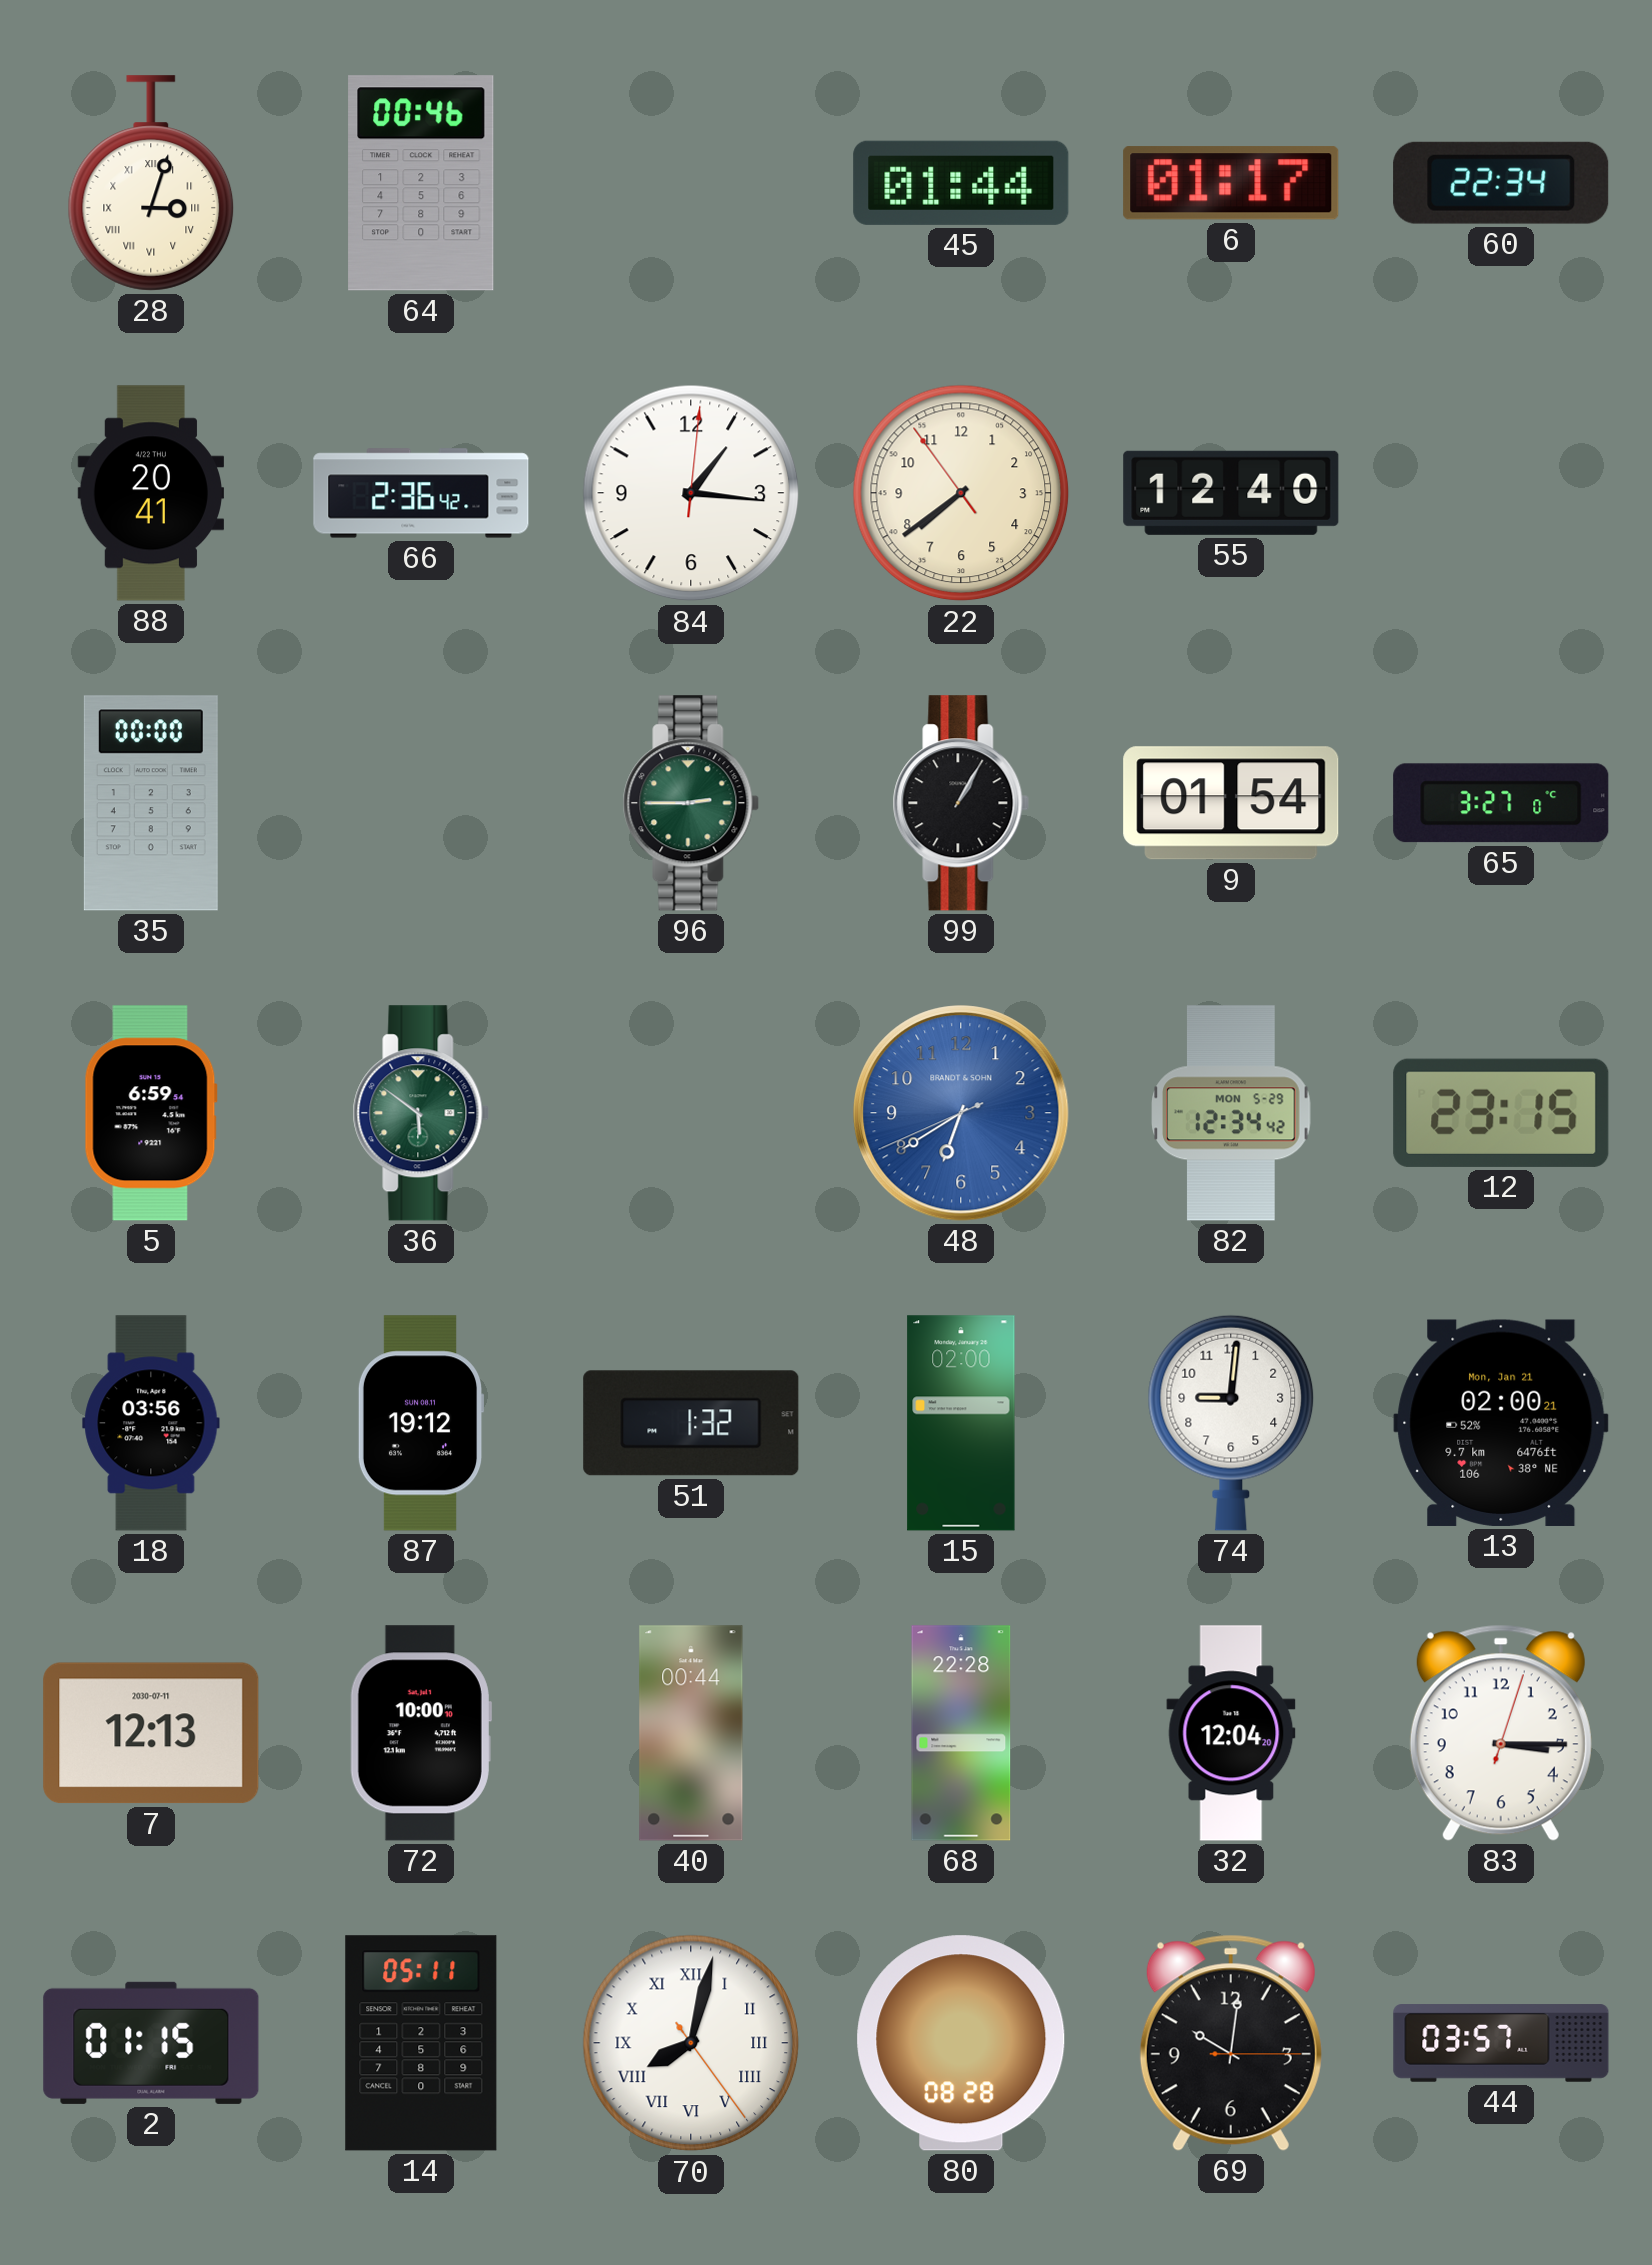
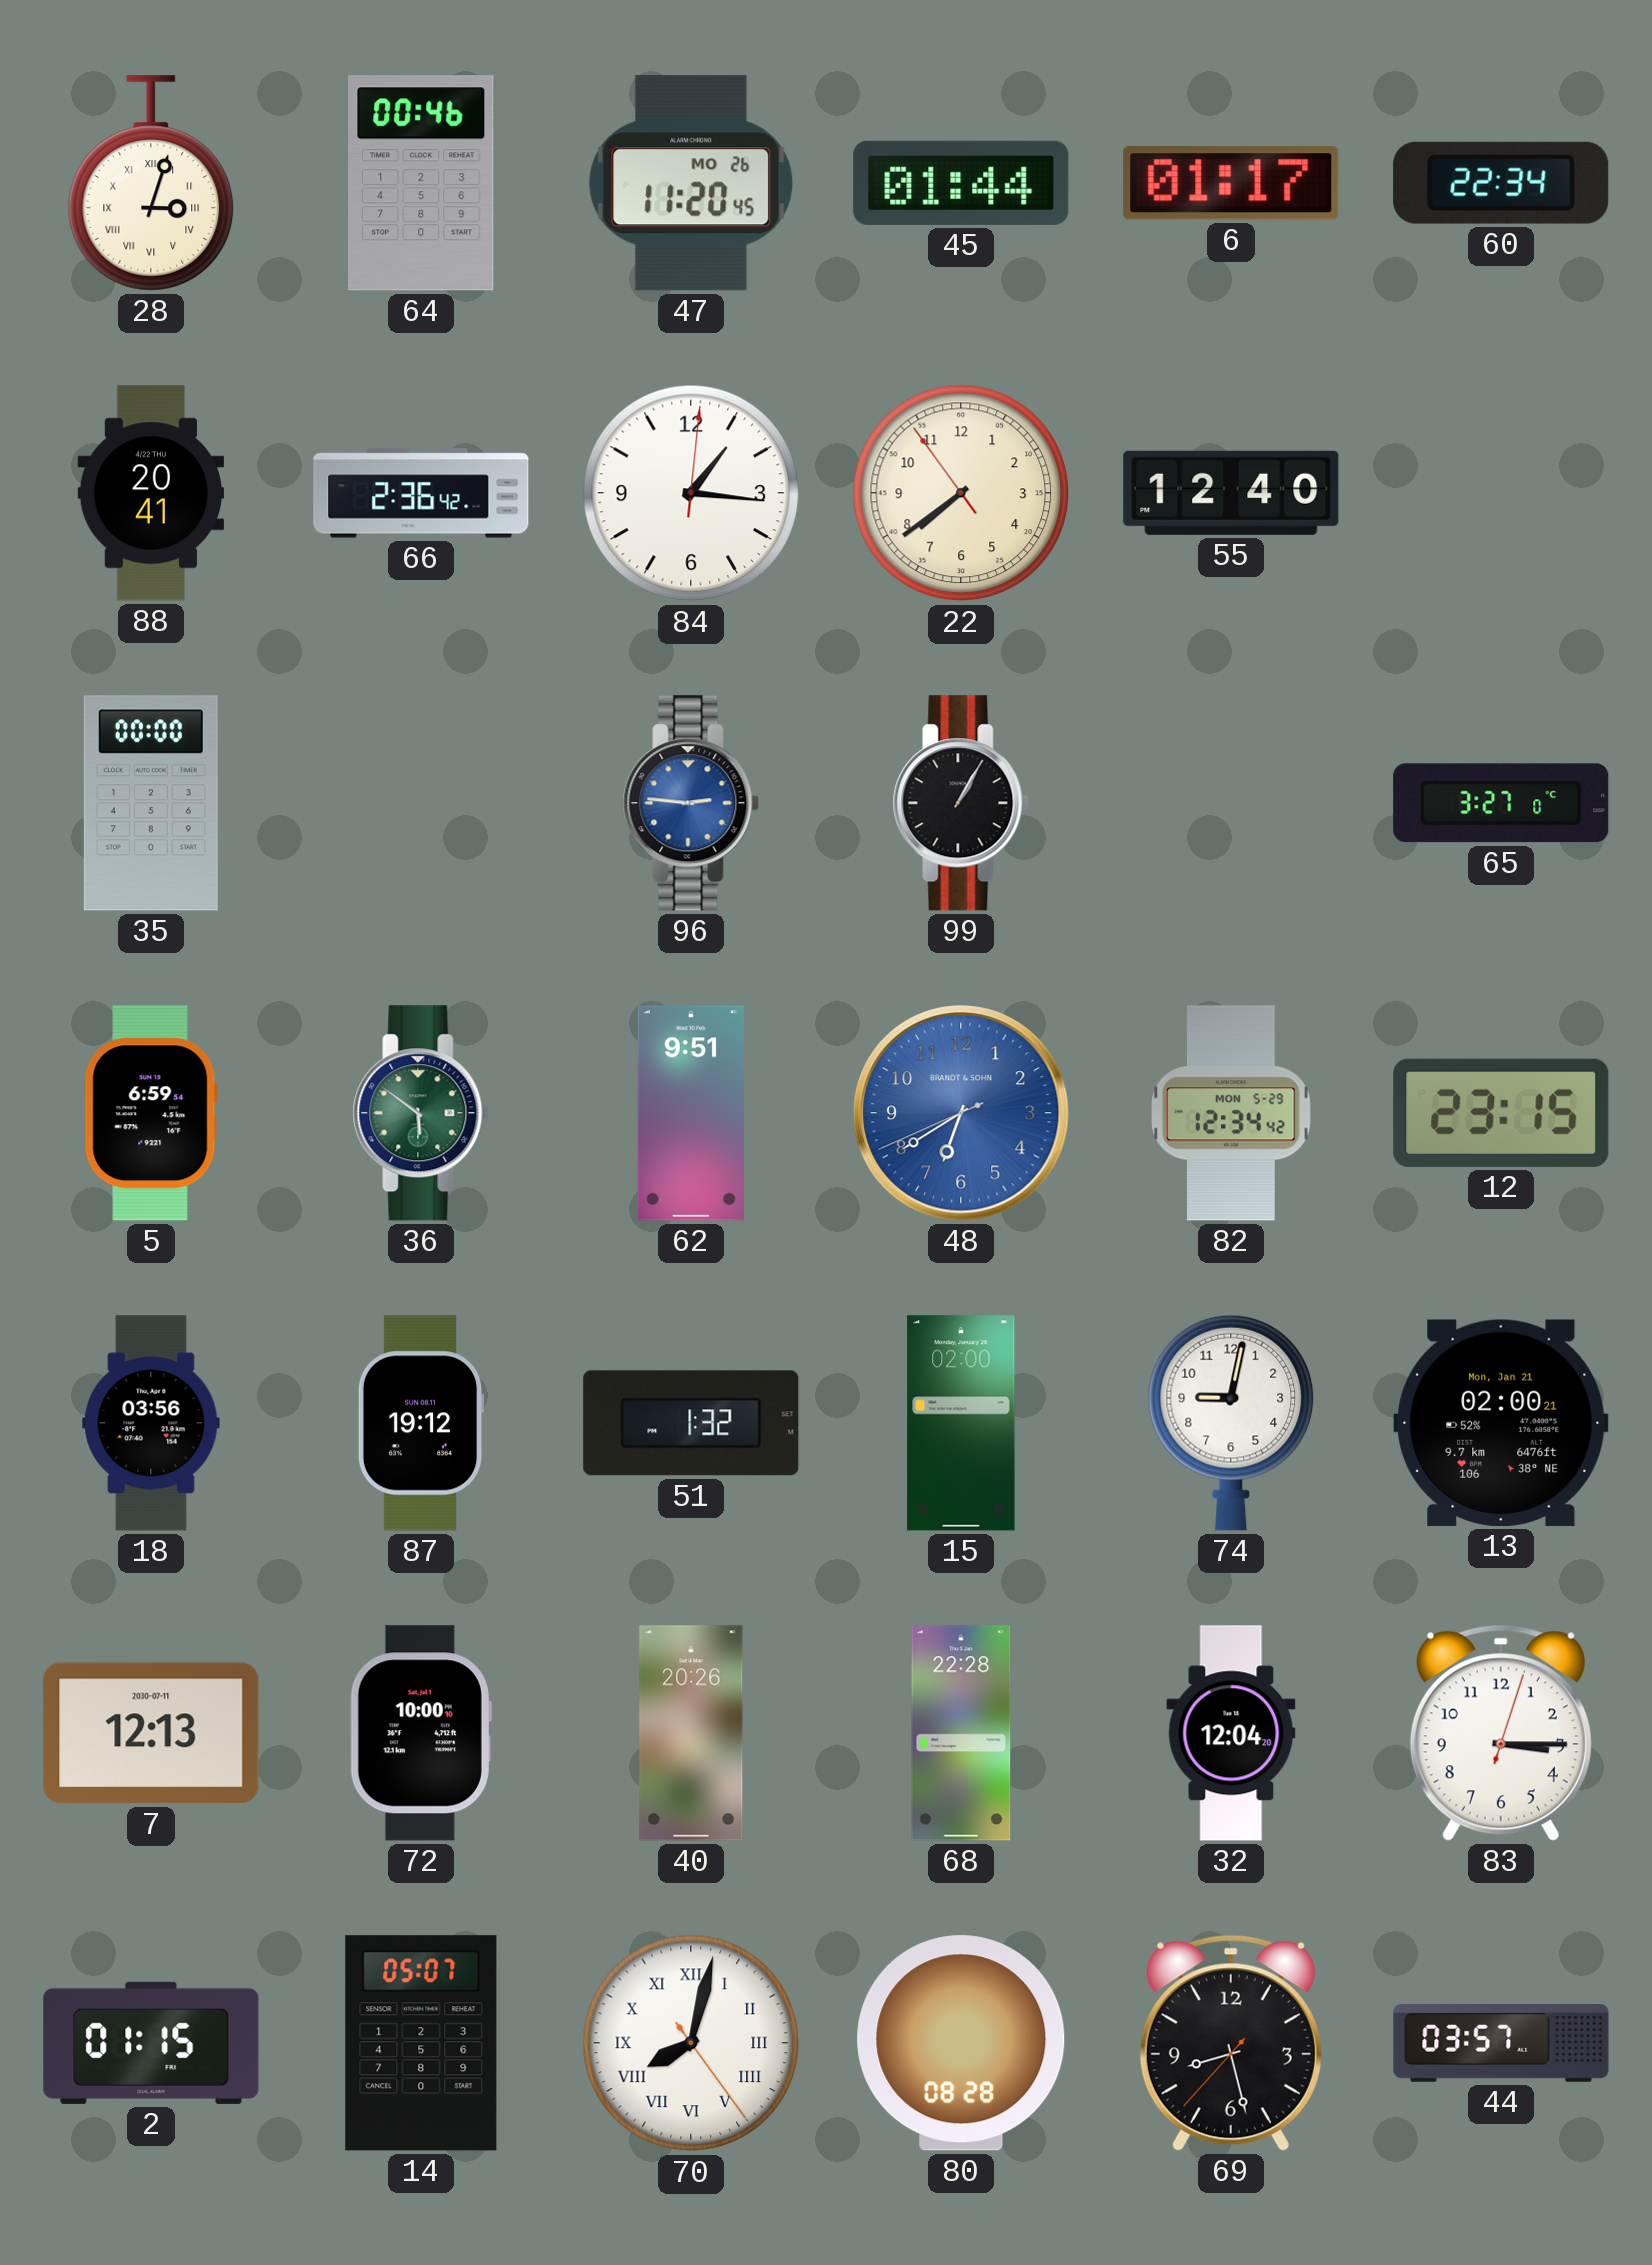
47: none -> 11:20 (691, 183)
96: 2:45 -> 2:46 (691, 803)
96 dial: green -> blue (691, 803)
9: 01:54 -> none (1231, 803)
62: none -> 9:51 (690, 1113)
74: 9:01 -> 9:02 (1231, 1423)
40: 00:44 -> 20:26 (691, 1733)
14: 05:11 -> 05:07 (421, 2043)
69: 10:01 -> 8:27 (1231, 2043)
